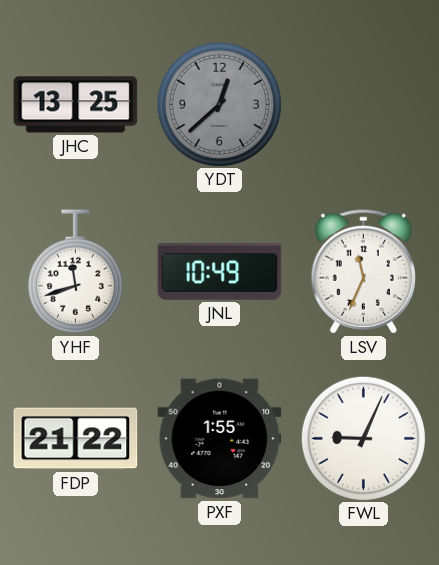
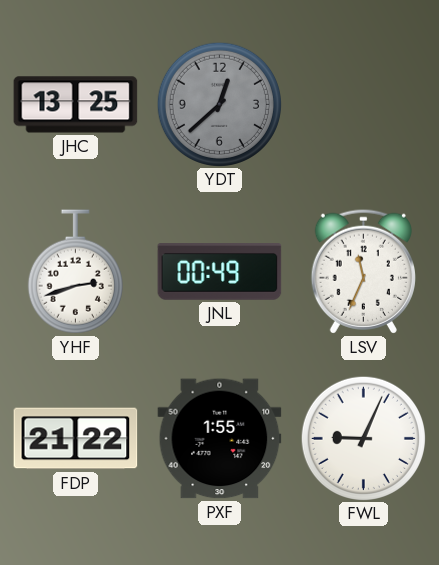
YHF: 11:42 -> 2:42 (75, 272)
JNL: 10:49 -> 00:49 (220, 272)
